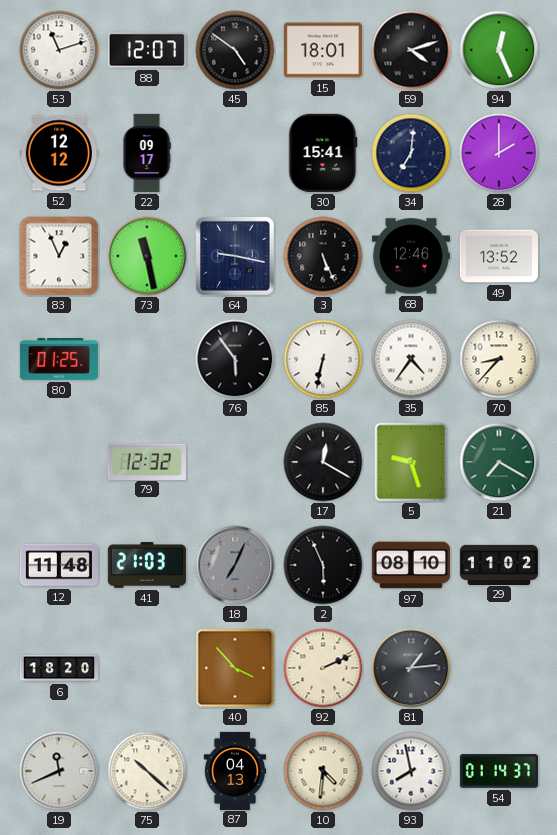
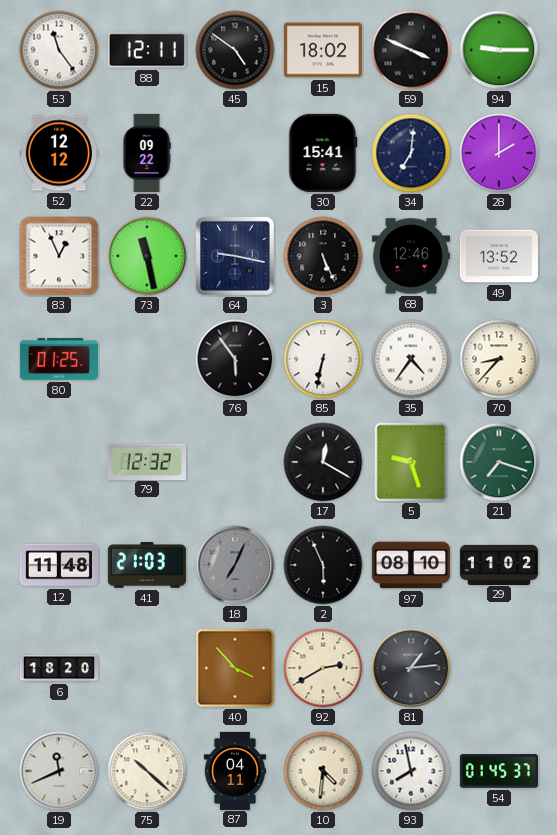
53: 11:12 -> 11:24 (59, 50)
88: 12:07 -> 12:11 (147, 50)
15: 18:01 -> 18:02 (323, 50)
59: 4:12 -> 3:49 (411, 50)
94: 12:26 -> 9:15 (499, 50)
22: 09:17 -> 09:22 (147, 153)
21: 7:20 -> 7:18 (499, 462)
92: 2:11 -> 2:40 (323, 668)
87: 04:13 -> 04:11 (235, 770)
54: 01:14 -> 01:45 (499, 771)
